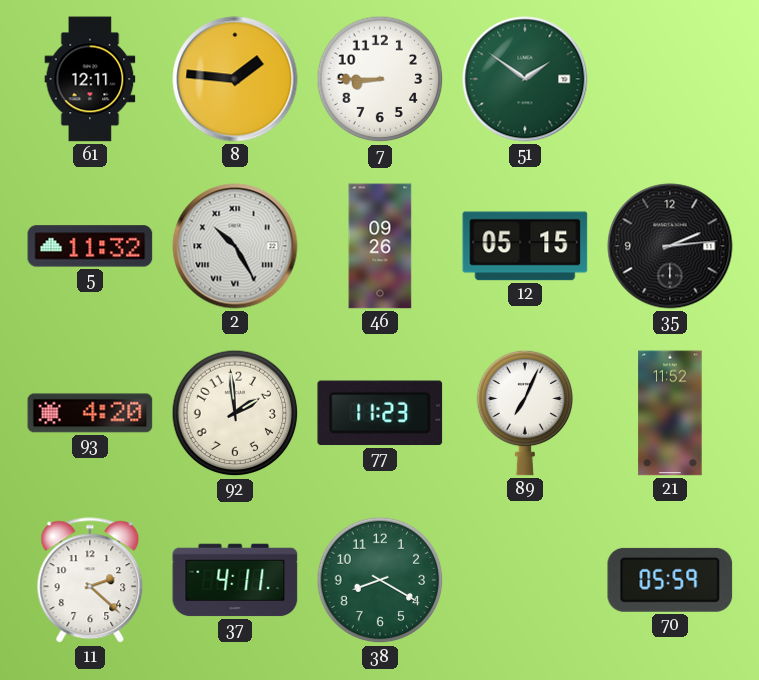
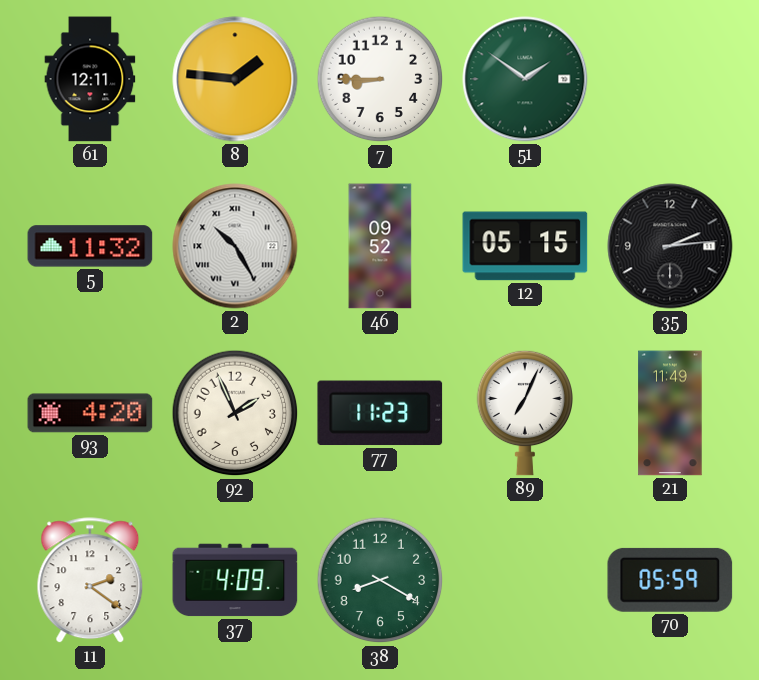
46: 09:26 -> 09:52 (380, 246)
92: 1:59 -> 1:56 (235, 413)
21: 11:52 -> 11:49 (670, 413)
11: 2:22 -> 2:21 (90, 581)
37: 4:11 -> 4:09 (235, 580)
